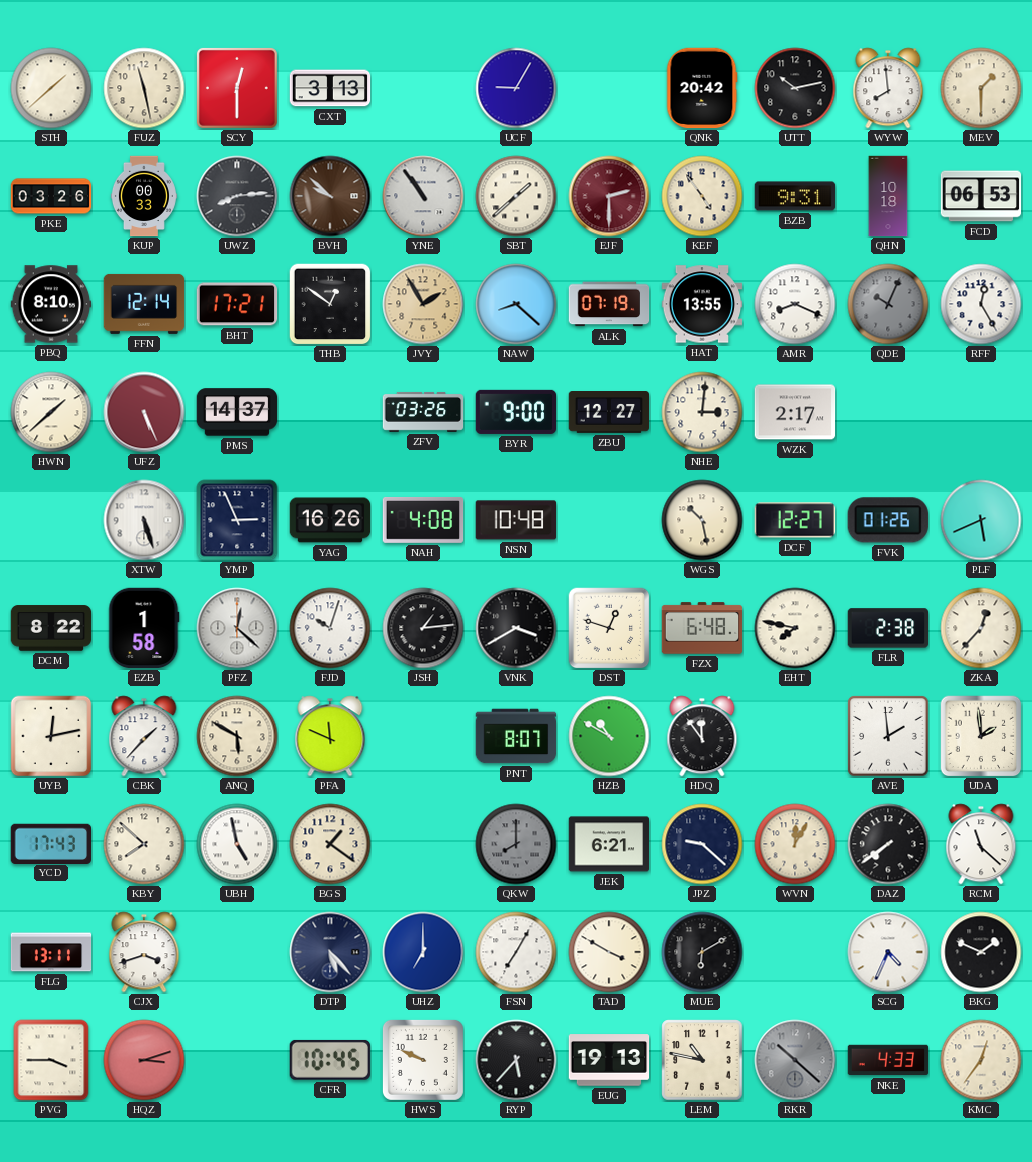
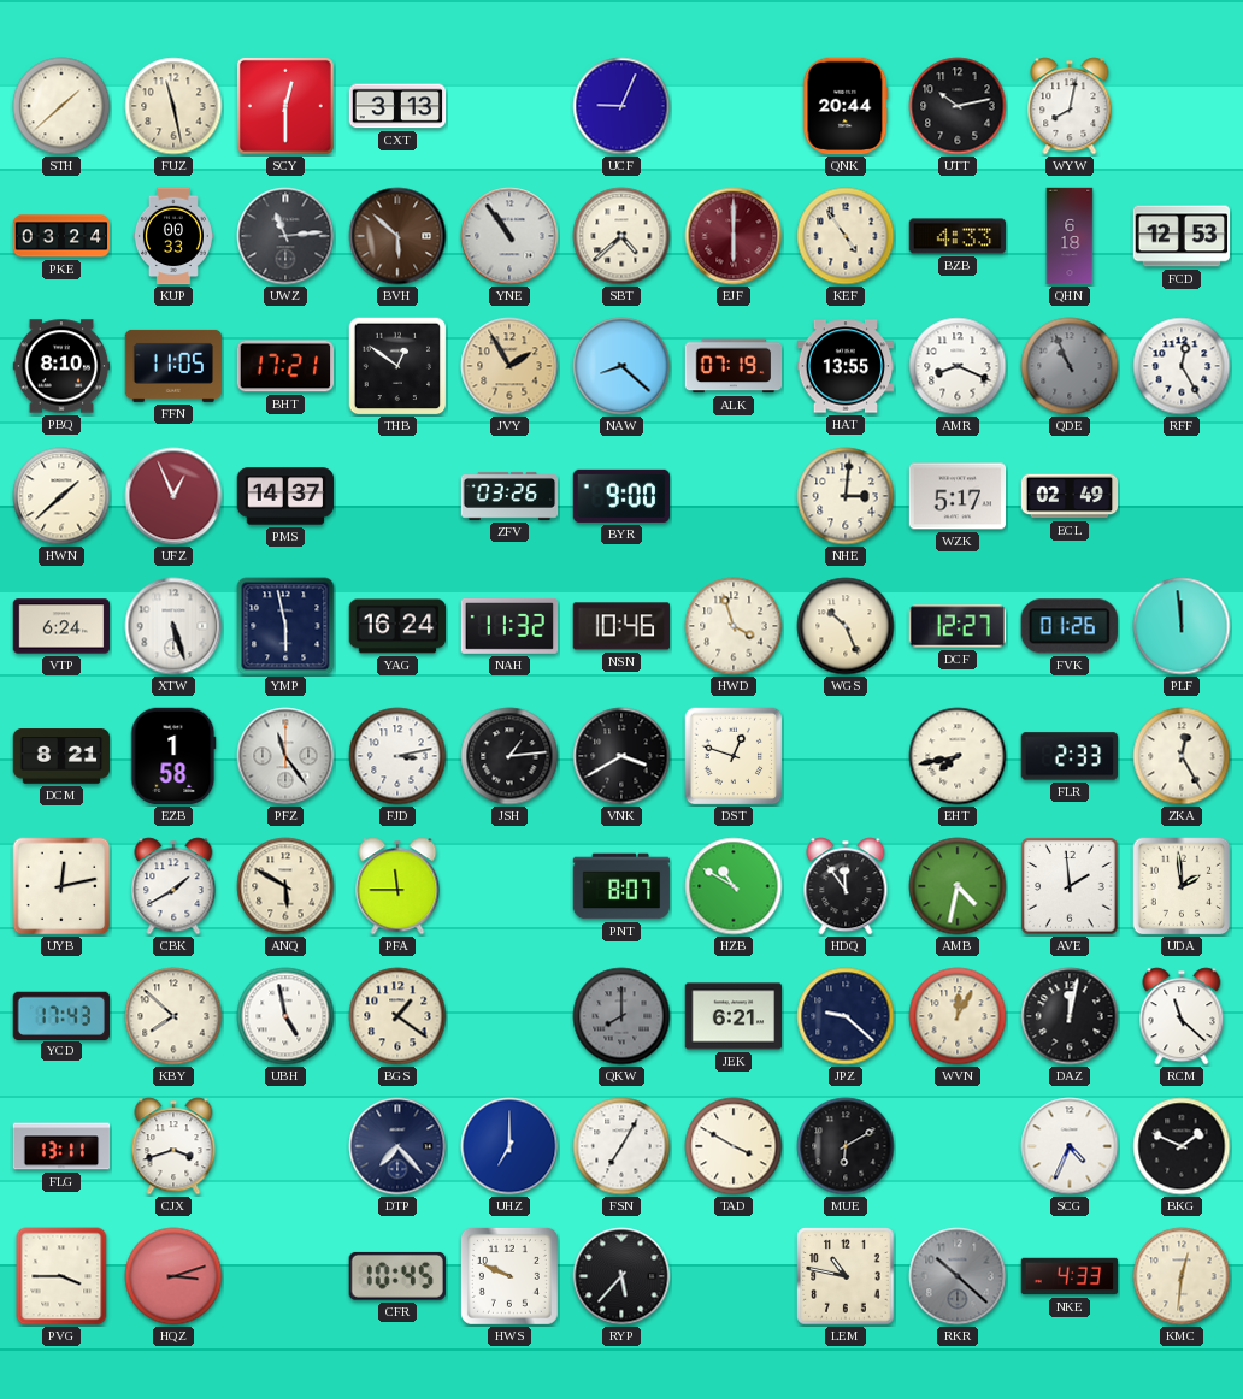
UCF: 9:05 -> 9:04 (621, 106)
QNK: 20:42 -> 20:44 (846, 106)
WYW: 7:59 -> 8:02 (1070, 106)
MEV: 1:30 -> none (981, 88)
PKE: 03:26 -> 03:24 (61, 236)
UWZ: 8:14 -> 11:14 (285, 236)
BVH: 9:52 -> 5:52 (397, 236)
SBT: 1:38 -> 4:38 (621, 236)
EJF: 2:30 -> 6:00 (734, 236)
BZB: 9:31 -> 4:33 (958, 236)
QHN: 10:18 -> 6:18 (1070, 236)
FCD: 06:53 -> 12:53 (1182, 236)
FFN: 12:14 -> 11:05 (173, 366)
QDE: 10:04 -> 10:56 (1070, 366)
UFZ: 5:26 -> 12:56 (173, 496)
ZBU: 12:27 -> none (609, 413)
WZK: 2:17 -> 5:17 (958, 496)
ECL: none -> 02:49 (1070, 496)
VTP: none -> 6:24 (61, 626)
YMP: 2:56 -> 5:58 (285, 626)
YAG: 16:26 -> 16:24 (397, 626)
NAH: 4:08 -> 11:32 (509, 626)
NSN: 10:48 -> 10:46 (620, 626)
HWD: none -> 3:57 (734, 626)
WGS: 10:28 -> 10:26 (846, 626)
PLF: 5:41 -> 11:59 (1182, 626)
DCM: 8:22 -> 8:21 (61, 756)
PFZ: 12:22 -> 11:24 (285, 756)
FJD: 10:03 -> 3:13 (397, 756)
FZX: 6:48 -> none (702, 628)
EHT: 7:47 -> 7:43 (958, 756)
FLR: 2:38 -> 2:33 (1070, 756)
ZKA: 12:37 -> 12:25 (1182, 756)
CBK: 1:37 -> 1:40 (173, 886)
PFA: 11:49 -> 11:45 (397, 886)
AMB: none -> 4:32 (958, 886)
DAZ: 7:39 -> 12:02 (1070, 1016)
DTP: 5:23 -> 7:23 (397, 1146)
EUG: 19:13 -> none (609, 1060)
KMC: 12:36 -> 12:31 (1182, 1276)
